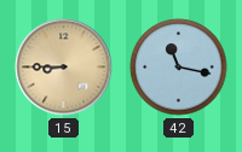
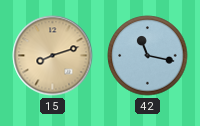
15: 8:45 -> 8:12 (53, 56)
